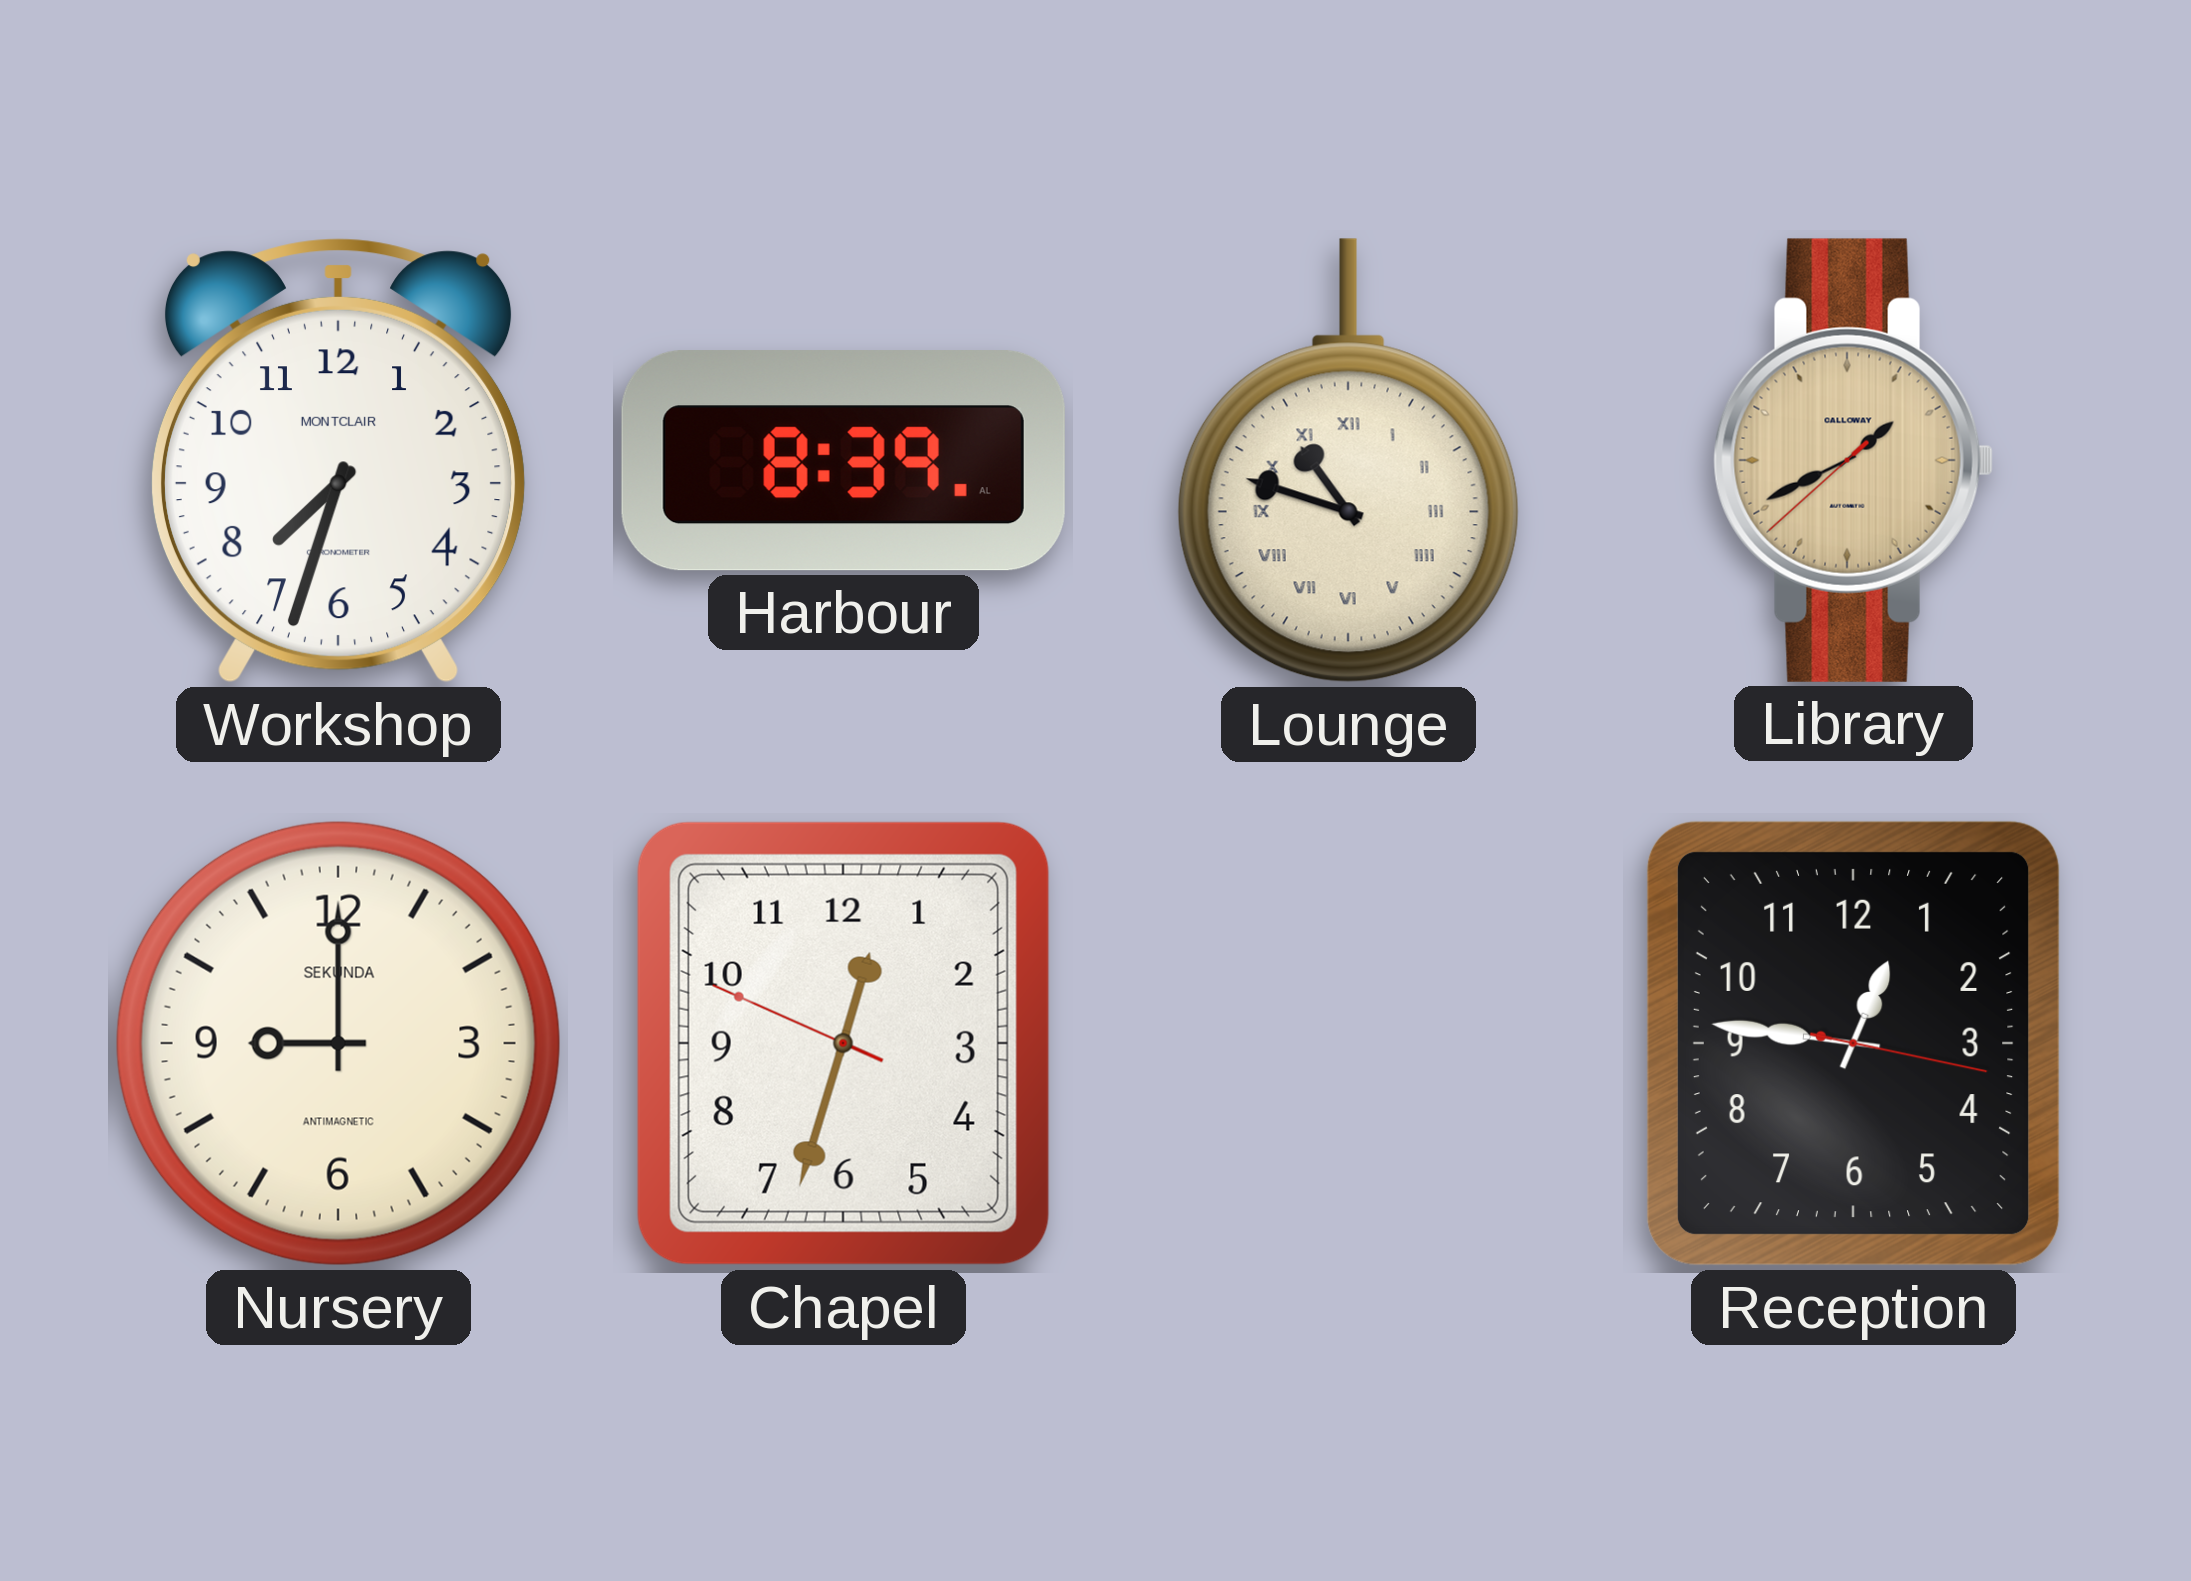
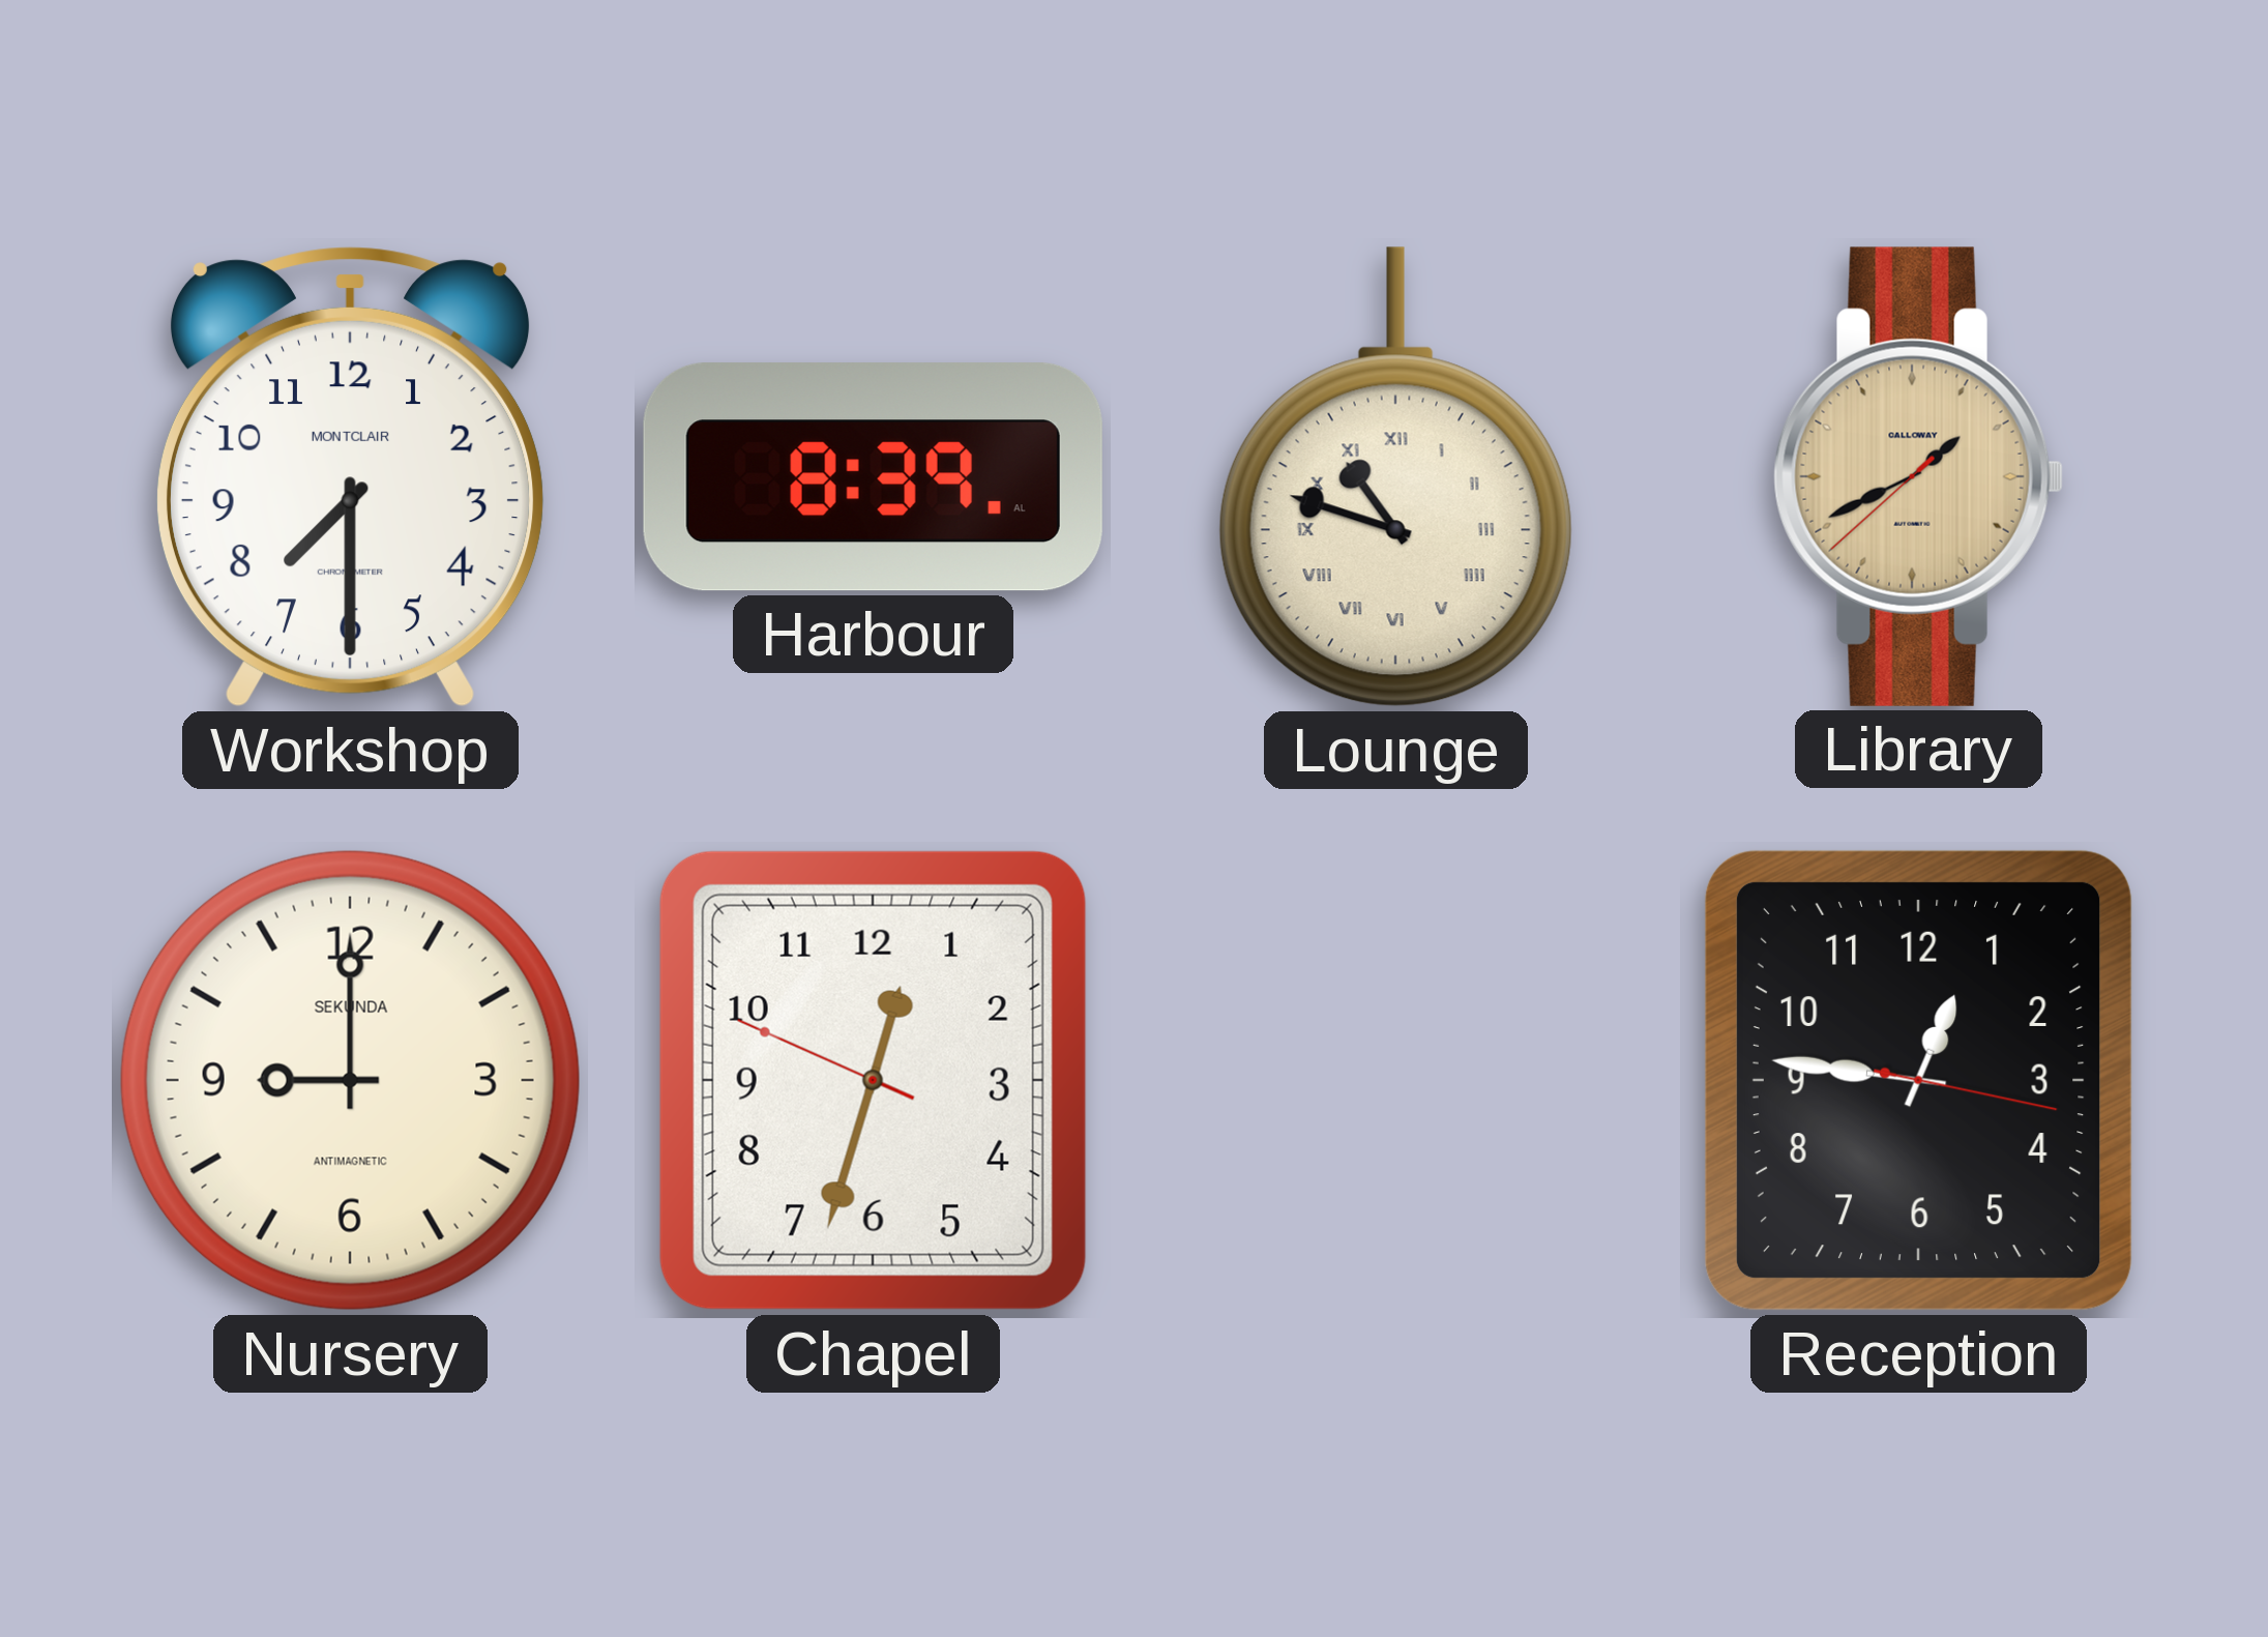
Workshop: 7:33 -> 7:30 (350, 477)
